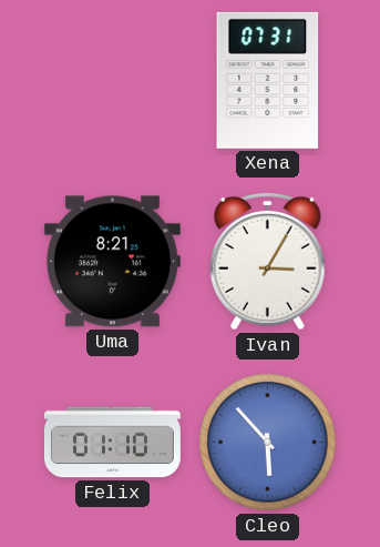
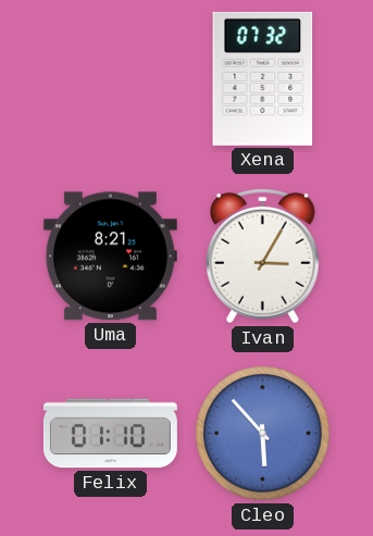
Xena: 07:31 -> 07:32 (263, 78)
